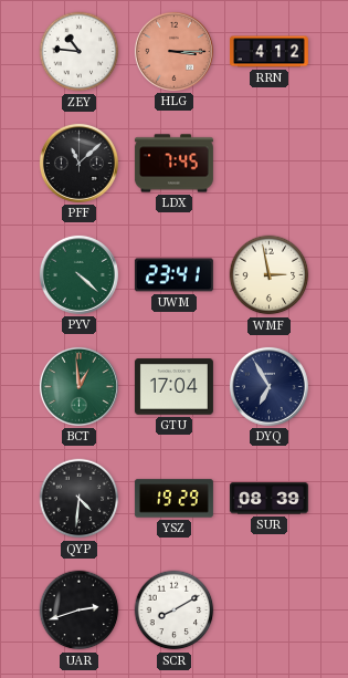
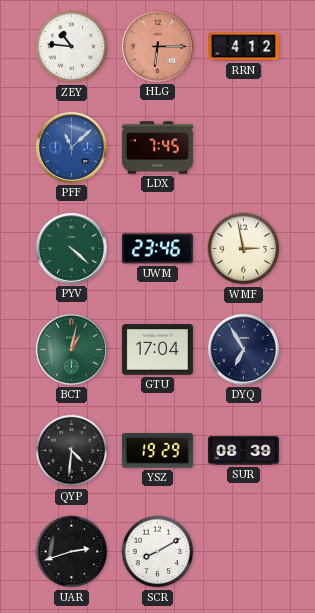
HLG: 3:15 -> 6:15 (157, 46)
PFF dial: black -> blue (71, 147)
UWM: 23:41 -> 23:46 (157, 249)
BCT: 12:59 -> 1:02 (71, 349)
